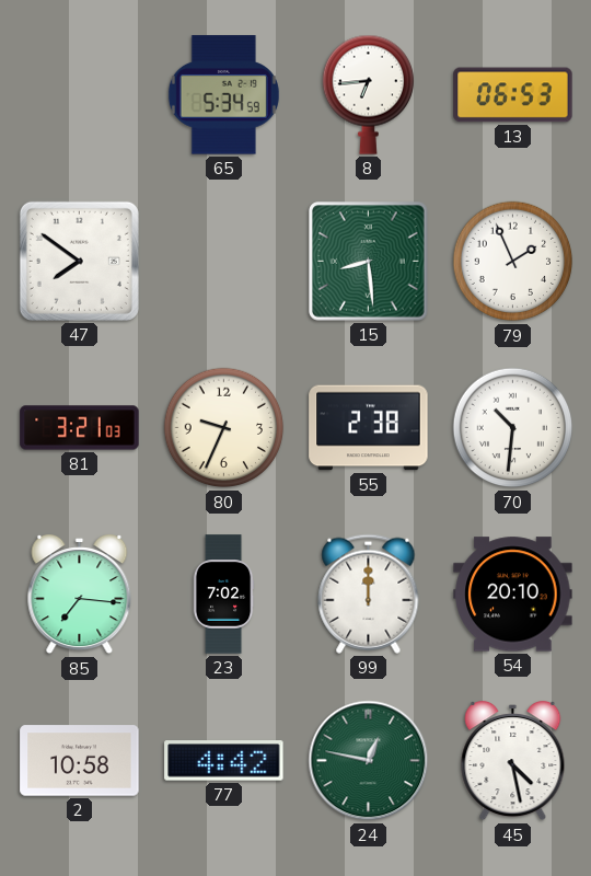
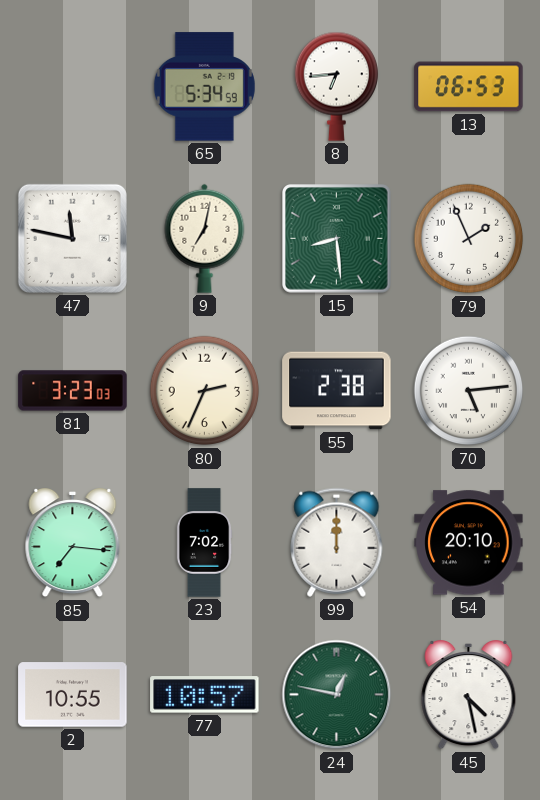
47: 7:51 -> 11:47 (72, 238)
9: none -> 7:02 (205, 238)
81: 3:21 -> 3:23 (73, 391)
80: 9:34 -> 2:34 (205, 391)
70: 10:31 -> 5:14 (469, 391)
2: 10:58 -> 10:55 (73, 695)
77: 4:42 -> 10:57 (205, 695)
